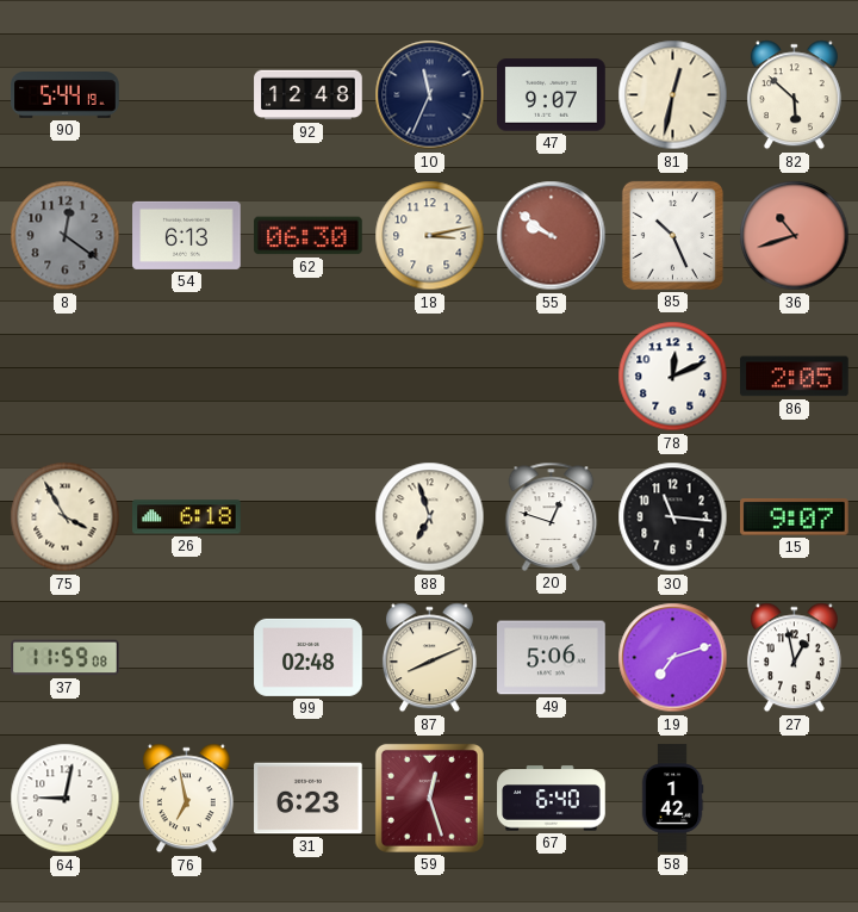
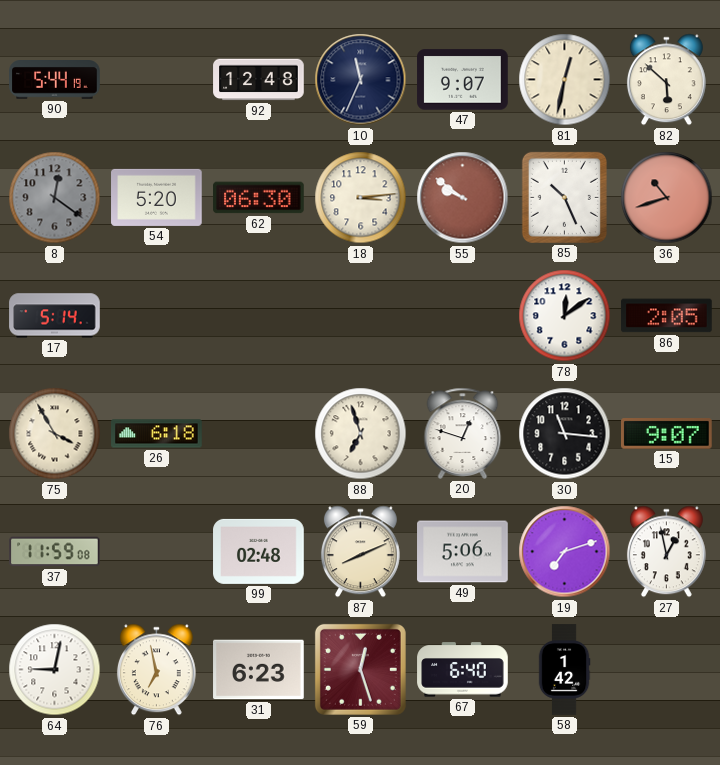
54: 6:13 -> 5:20 (157, 197)
18: 3:13 -> 3:14 (361, 198)
17: none -> 5:14 (55, 316)
78: 12:11 -> 12:09 (565, 316)
